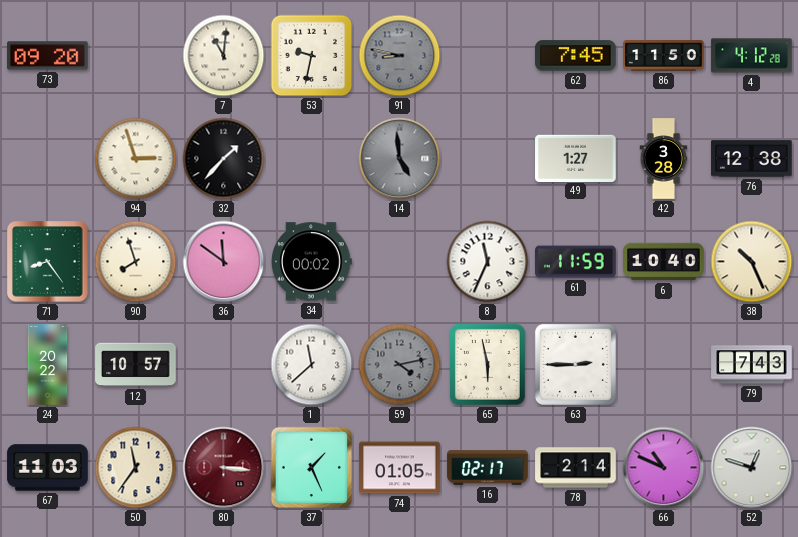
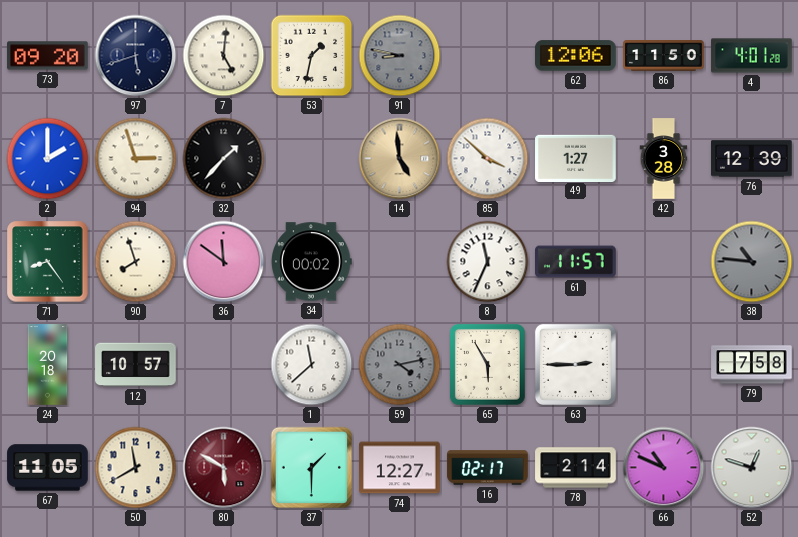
97: none -> 5:42 (136, 56)
7: 11:01 -> 5:01 (224, 56)
53: 9:32 -> 1:32 (312, 56)
62: 7:45 -> 12:06 (576, 56)
4: 4:12 -> 4:01 (752, 56)
2: none -> 2:00 (48, 159)
14 dial: grey -> champagne (400, 159)
85: none -> 3:52 (488, 159)
76: 12:38 -> 12:39 (752, 159)
61: 11:59 -> 11:57 (576, 262)
6: 10:40 -> none (664, 262)
38: 10:26 -> 10:46 (752, 262)
38 dial: cream -> grey (752, 262)
24: 20:22 -> 20:18 (48, 365)
65: 5:58 -> 5:55 (487, 364)
79: 7:43 -> 7:58 (752, 365)
67: 11:03 -> 11:05 (48, 468)
50: 11:36 -> 11:40 (136, 468)
80: 3:16 -> 5:50 (224, 468)
37: 1:26 -> 1:30 (312, 468)
74: 01:05 -> 12:27 (400, 468)
